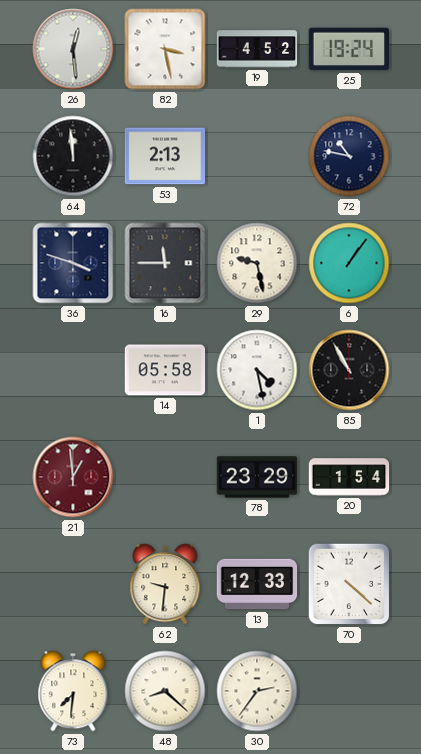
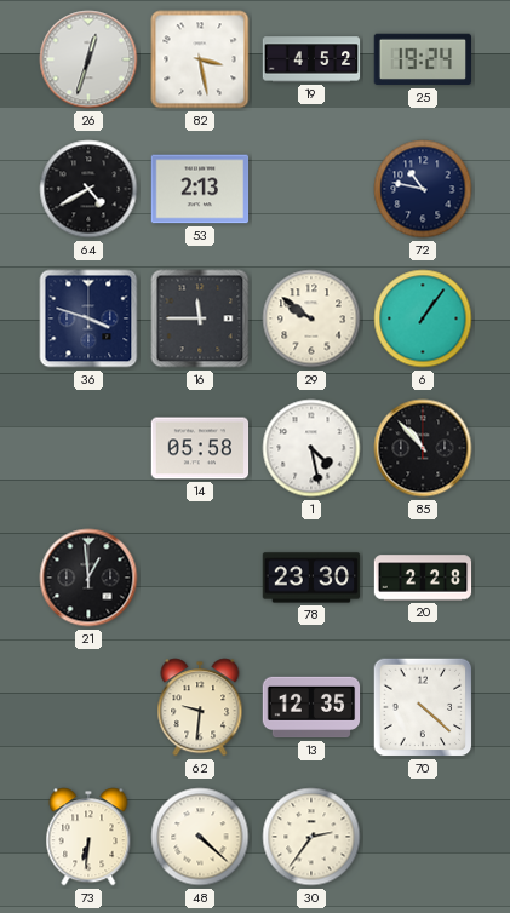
26: 12:29 -> 12:33 (88, 59)
64: 11:59 -> 4:40 (88, 189)
29: 9:28 -> 9:51 (311, 318)
85: 10:55 -> 10:53 (423, 448)
21 dial: burgundy -> black (88, 578)
78: 23:29 -> 23:30 (311, 578)
20: 1:54 -> 2:28 (423, 578)
13: 12:33 -> 12:35 (311, 707)
73: 7:31 -> 6:31 (88, 837)
48: 8:22 -> 4:22 (200, 837)
